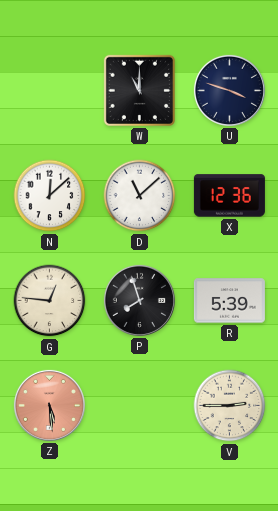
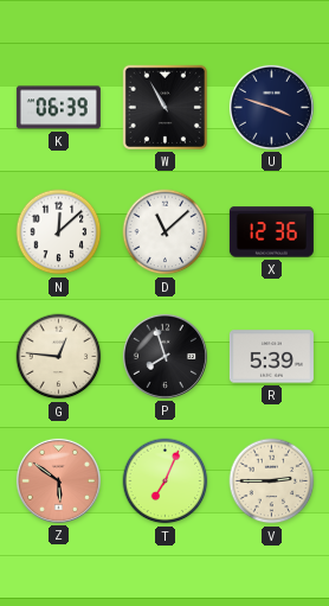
K: none -> 06:39 (58, 108)
W: 11:00 -> 10:55 (164, 107)
Z: 5:29 -> 5:51 (58, 480)
T: none -> 7:04 (166, 481)
